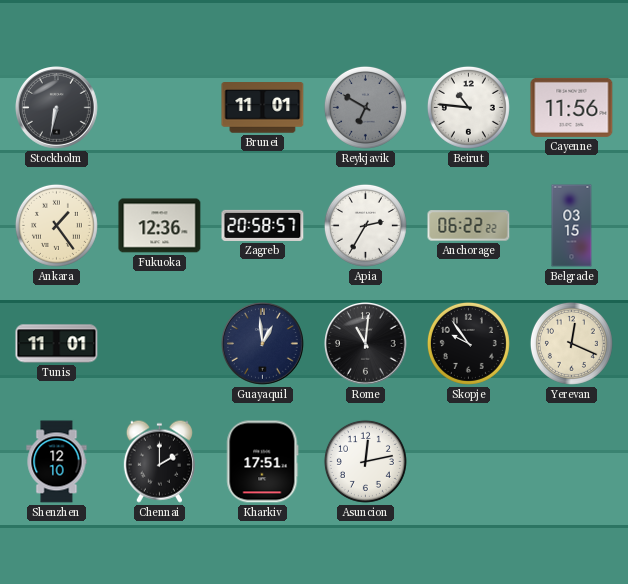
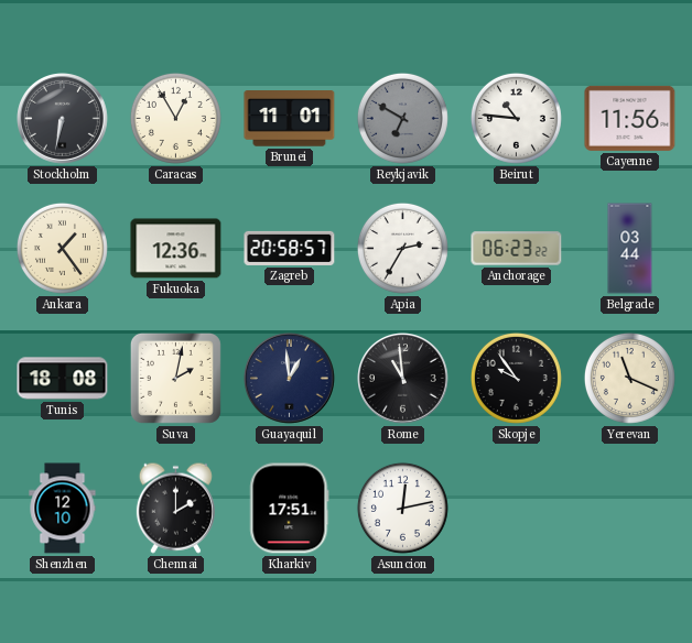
Caracas: none -> 12:55 (175, 118)
Anchorage: 06:22 -> 06:23 (517, 249)
Belgrade: 03:15 -> 03:44 (630, 249)
Tunis: 11:01 -> 18:08 (63, 379)
Suva: none -> 2:02 (175, 378)
Rome: 11:01 -> 10:59 (403, 379)
Yerevan: 12:19 -> 11:19 (629, 378)
